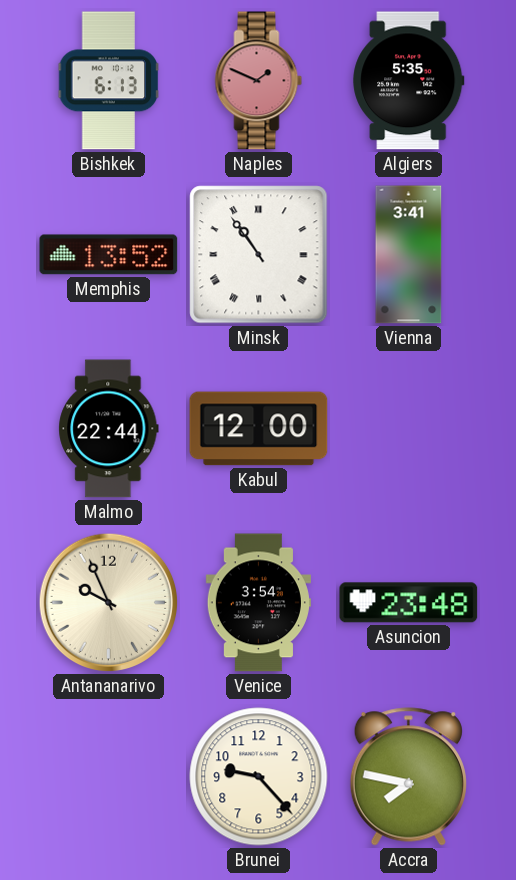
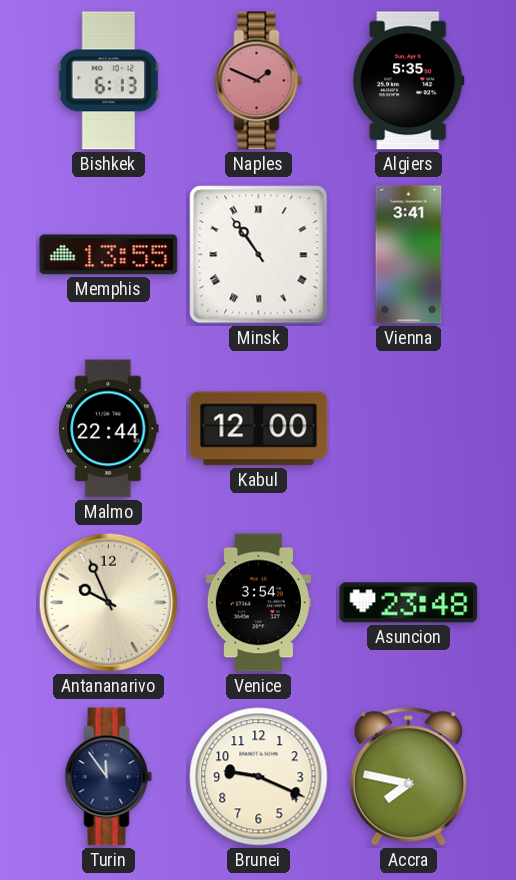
Memphis: 13:52 -> 13:55 (109, 255)
Turin: none -> 11:54 (109, 777)
Brunei: 9:23 -> 9:19 (259, 777)
